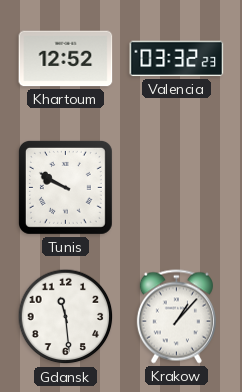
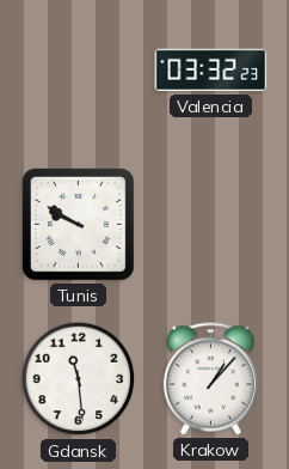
Khartoum: 12:52 -> none (66, 59)
